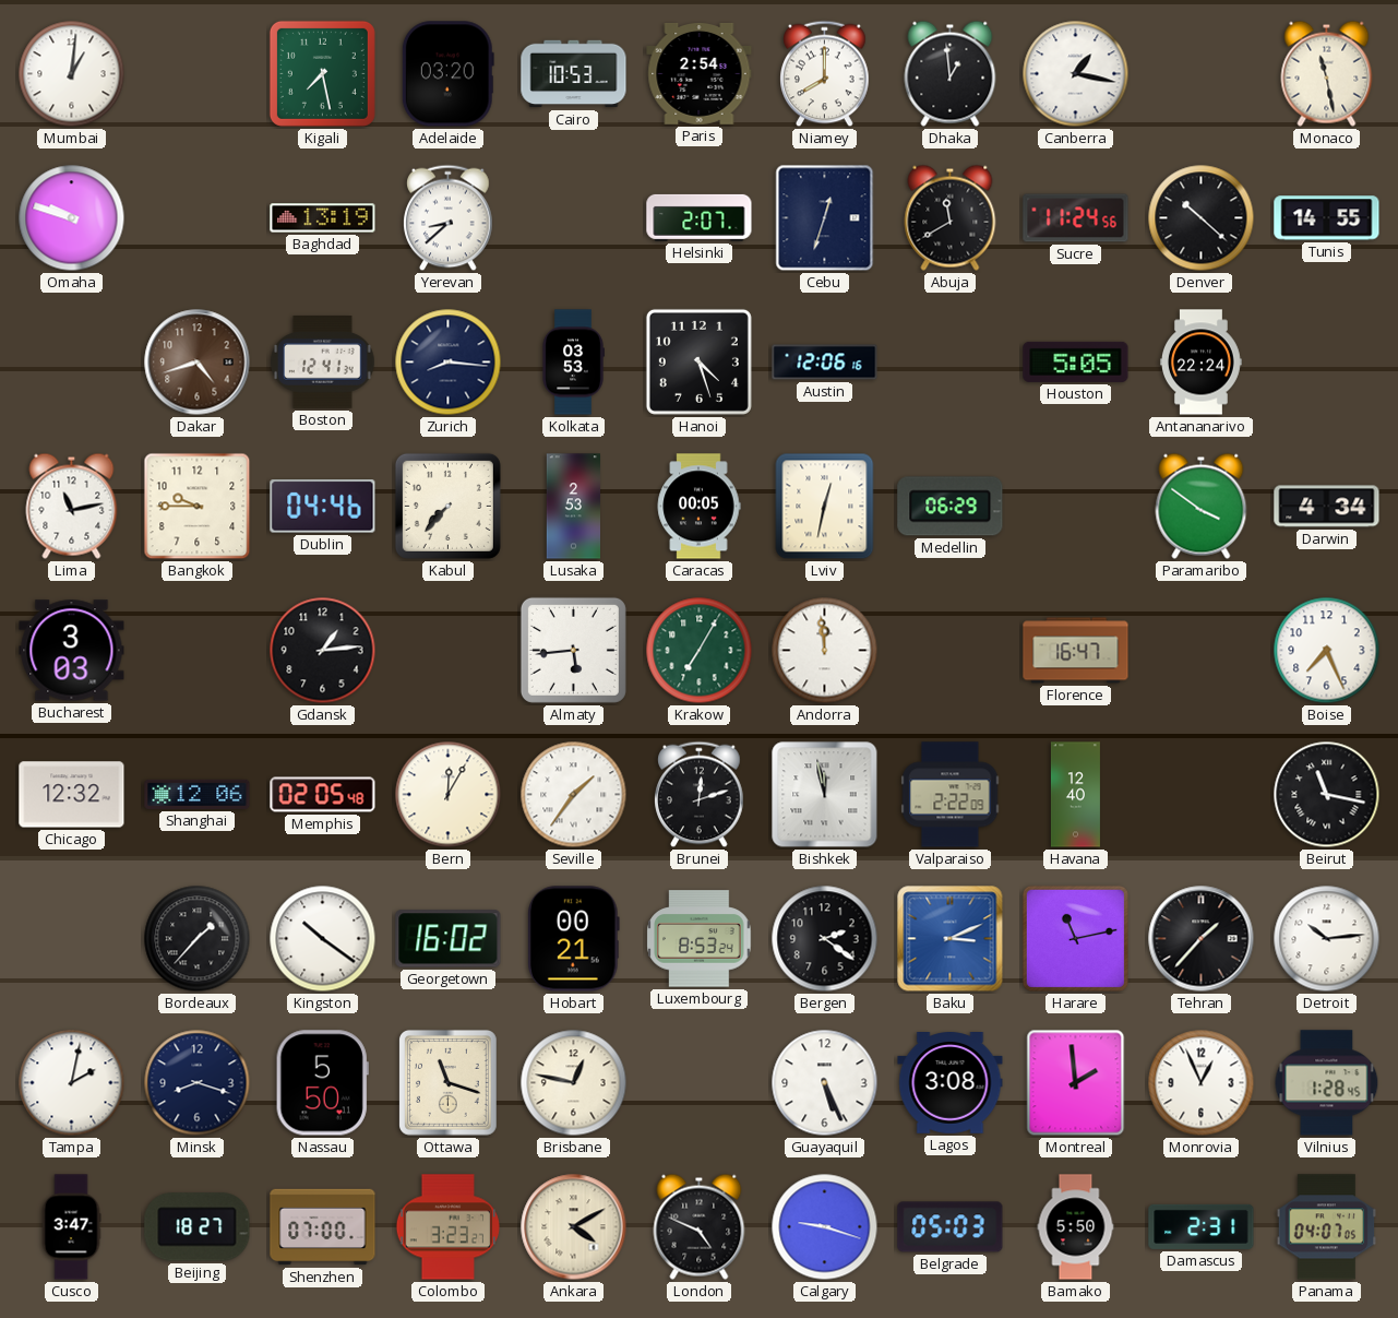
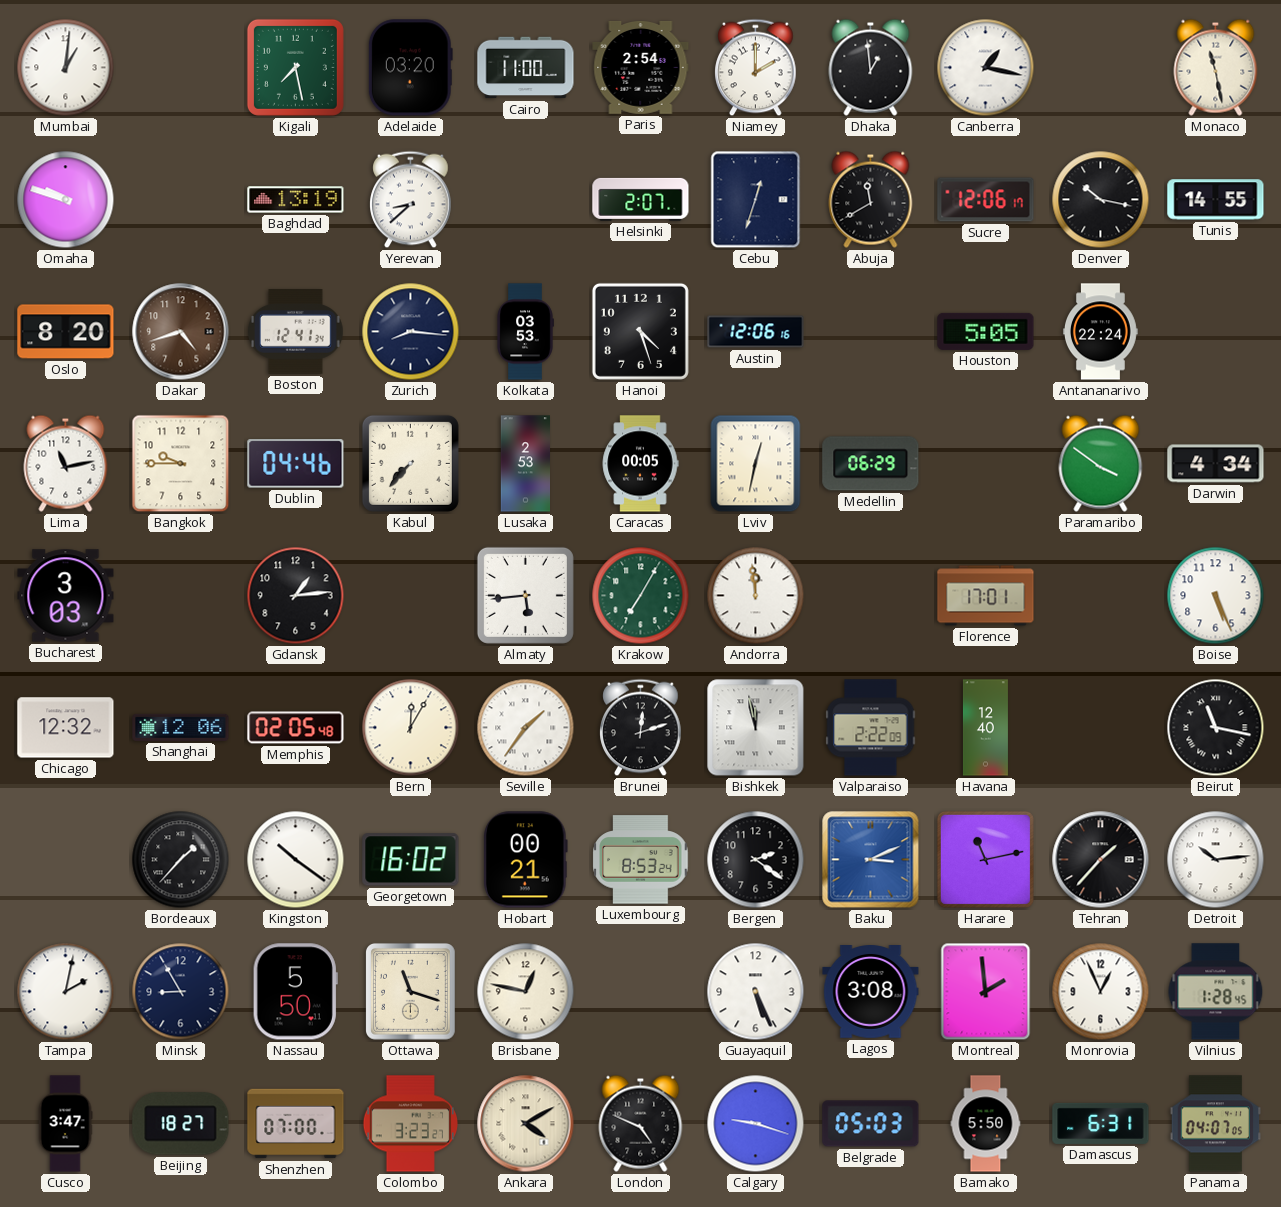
Cairo: 10:53 -> 11:00 (526, 68)
Niamey: 8:00 -> 2:00 (756, 68)
Sucre: 11:24 -> 12:06 (986, 200)
Denver: 10:22 -> 10:17 (1101, 200)
Oslo: none -> 8:20 (66, 332)
Florence: 16:47 -> 17:01 (986, 596)
Boise: 7:26 -> 5:26 (1216, 596)
Minsk: 8:18 -> 8:55 (181, 992)
Damascus: 2:31 -> 6:31 (1101, 1123)
